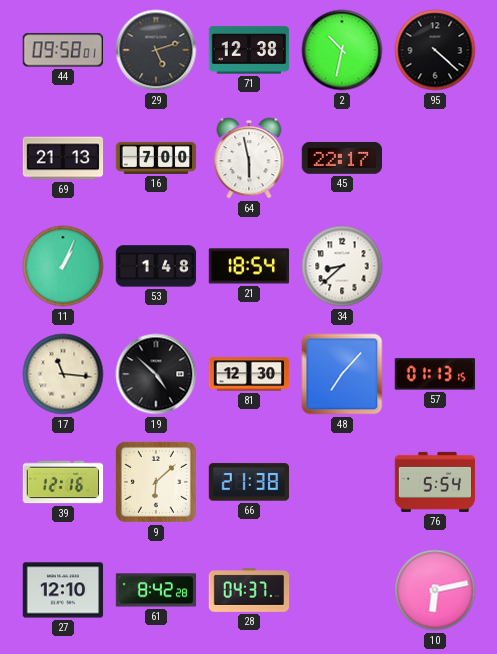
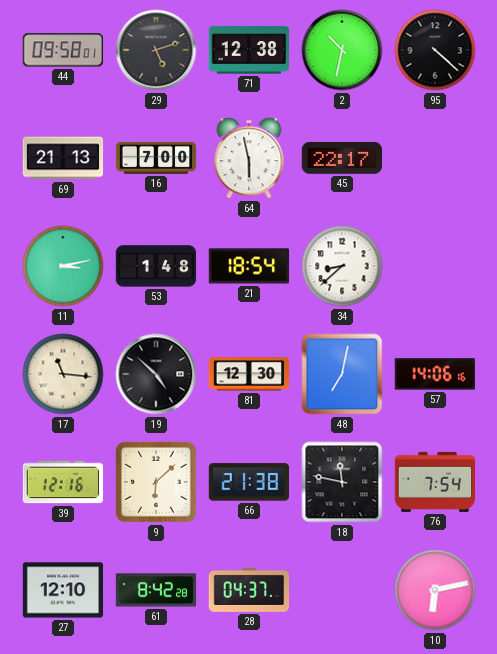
11: 1:04 -> 3:13 (63, 266)
48: 7:07 -> 7:02 (342, 374)
57: 01:13 -> 14:06 (434, 374)
18: none -> 11:47 (342, 482)
76: 5:54 -> 7:54 (435, 482)
